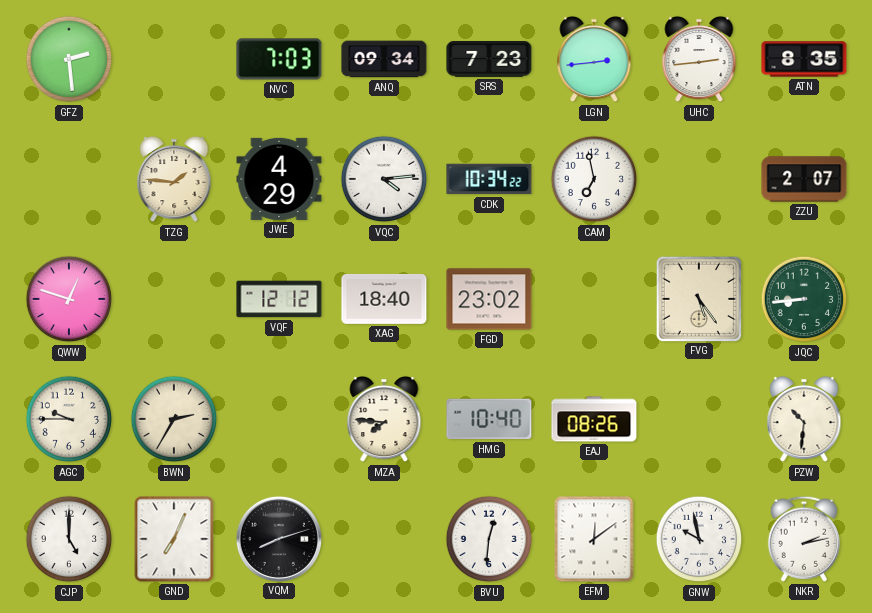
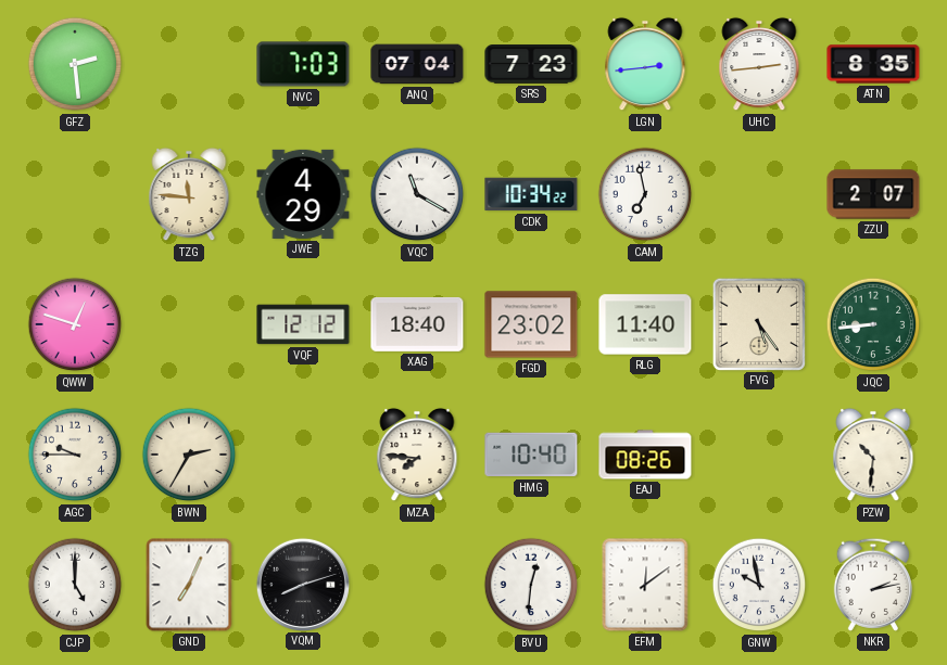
ANQ: 09:34 -> 07:04 (417, 64)
TZG: 1:46 -> 11:46 (189, 194)
VQC: 4:14 -> 11:20 (417, 194)
RLG: none -> 11:40 (645, 324)
